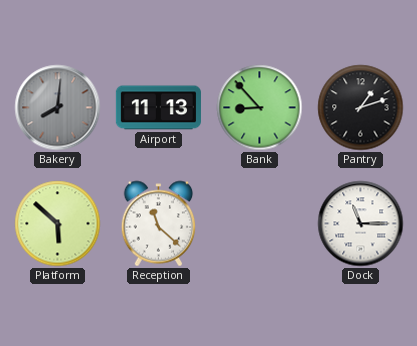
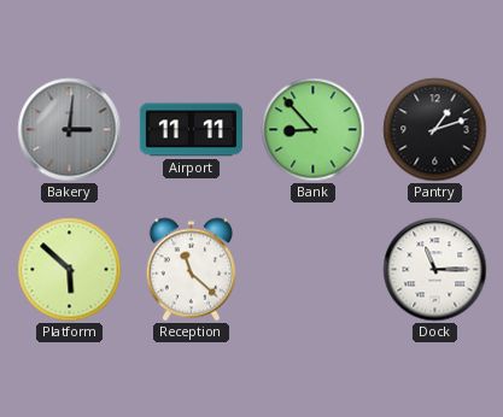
Bakery: 8:01 -> 3:01 (70, 130)
Airport: 11:13 -> 11:11 (191, 130)
